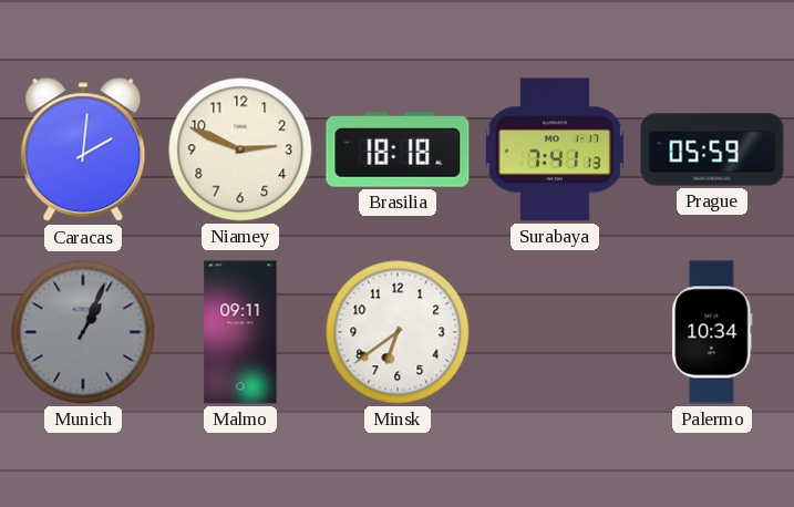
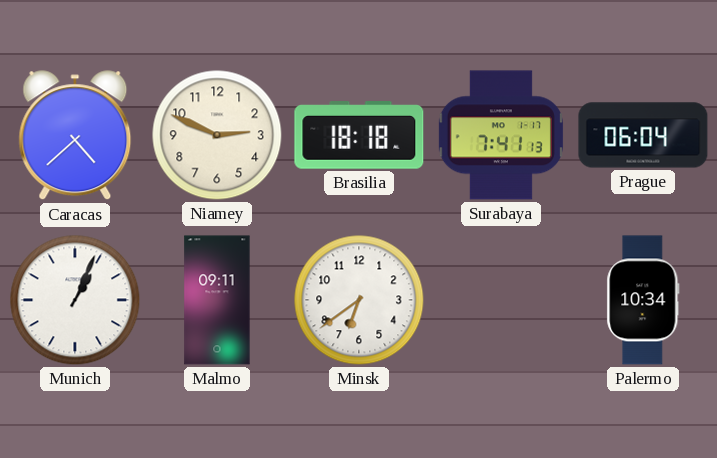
Caracas: 2:01 -> 4:38 (75, 136)
Prague: 05:59 -> 06:04 (643, 135)
Munich dial: grey -> white (75, 300)
